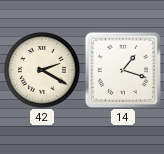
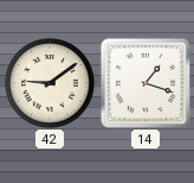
42: 2:20 -> 9:09 (50, 83)
